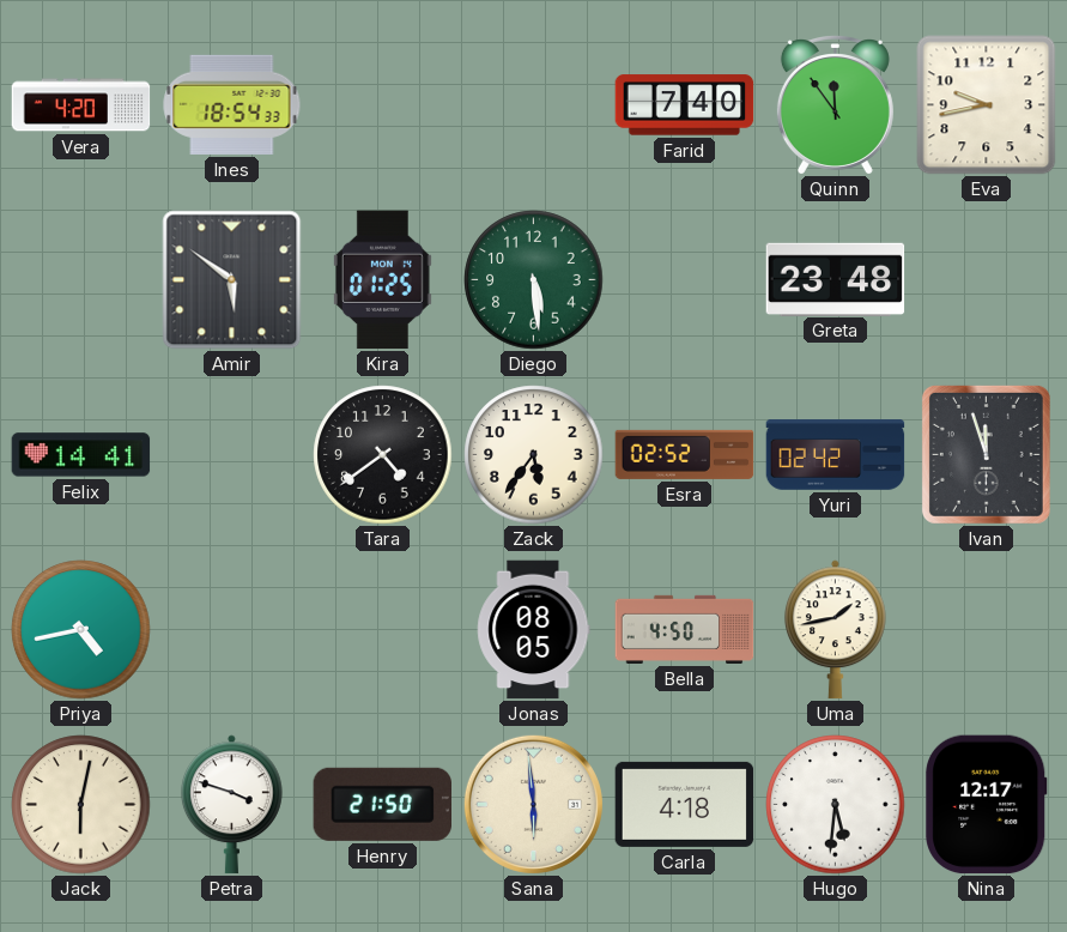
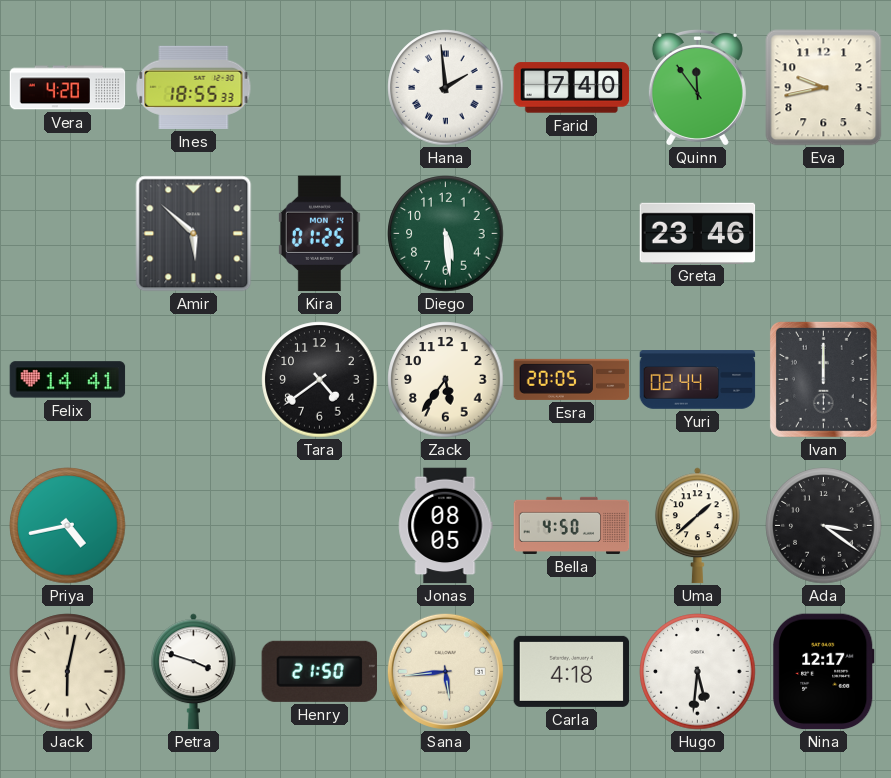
Ines: 18:54 -> 18:55 (194, 87)
Hana: none -> 1:59 (446, 88)
Amir: 5:51 -> 5:52 (194, 234)
Greta: 23:48 -> 23:46 (698, 233)
Esra: 02:52 -> 20:05 (572, 379)
Yuri: 02:42 -> 02:44 (698, 380)
Ivan: 11:57 -> 12:00 (823, 379)
Uma: 1:43 -> 1:38 (697, 526)
Ada: none -> 3:21 (824, 526)
Sana: 5:59 -> 5:44 (445, 671)
